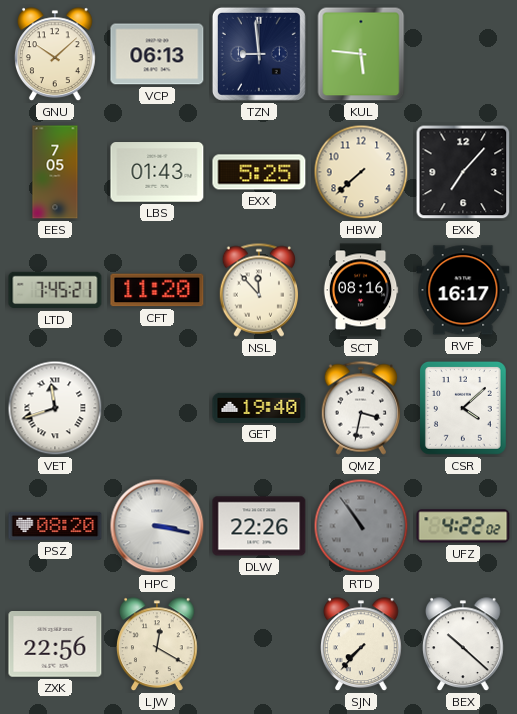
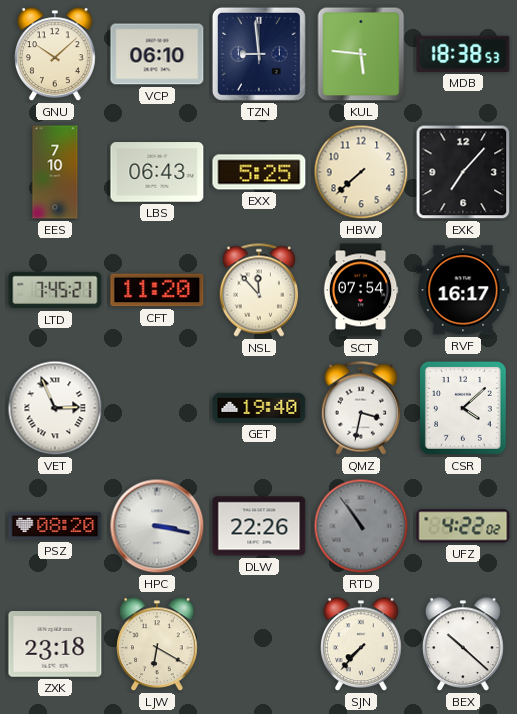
VCP: 06:13 -> 06:10 (157, 54)
MDB: none -> 18:38 (463, 54)
EES: 7:05 -> 7:10 (55, 172)
LBS: 01:43 -> 06:43 (157, 172)
SCT: 08:16 -> 07:54 (361, 290)
VET: 11:42 -> 2:56 (55, 408)
ZXK: 22:56 -> 23:18 (55, 645)
LJW: 12:20 -> 6:20 (158, 645)
